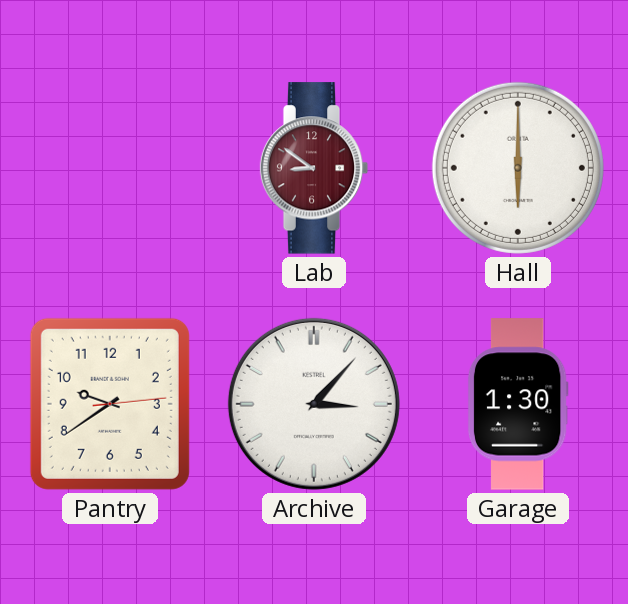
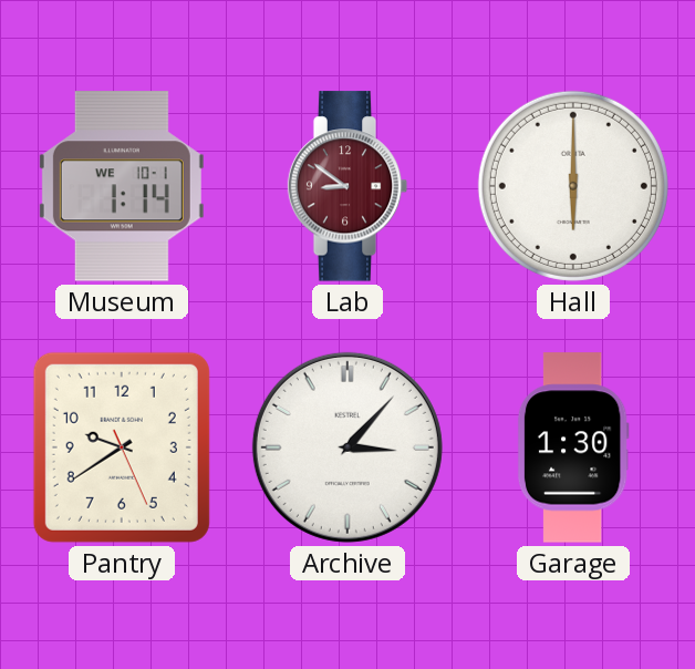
Museum: none -> 1:14 (122, 186)
Pantry: 9:39:14 -> 9:39:26 (122, 447)
